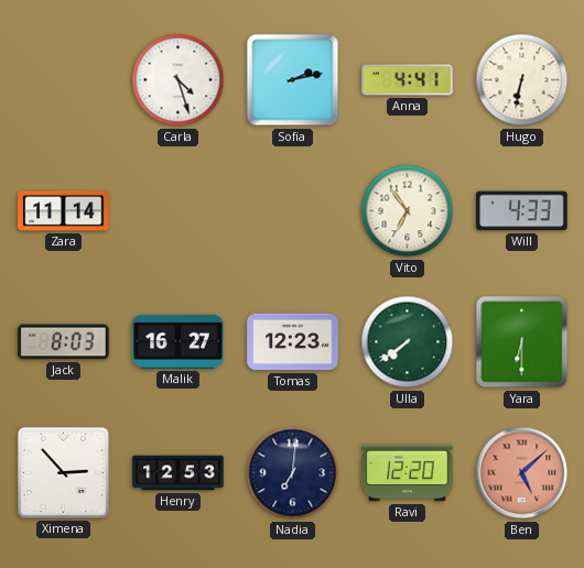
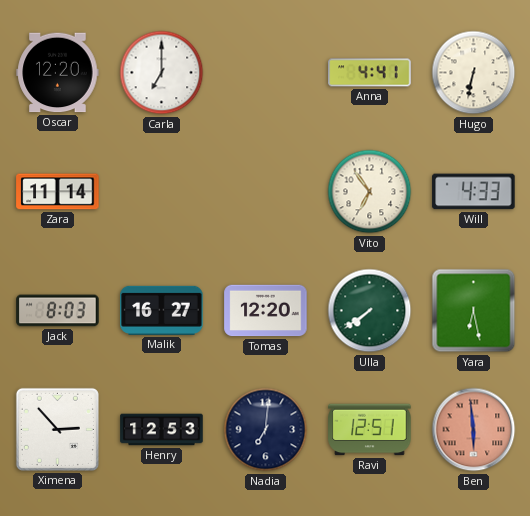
Oscar: none -> 12:20 (58, 73)
Carla: 4:27 -> 7:00 (162, 73)
Sofia: 2:13 -> none (293, 80)
Tomas: 12:23 -> 12:20 (266, 311)
Yara: 6:30 -> 6:28 (474, 311)
Ravi: 12:20 -> 12:51 (370, 430)
Ben: 5:08 -> 5:59 (474, 430)
